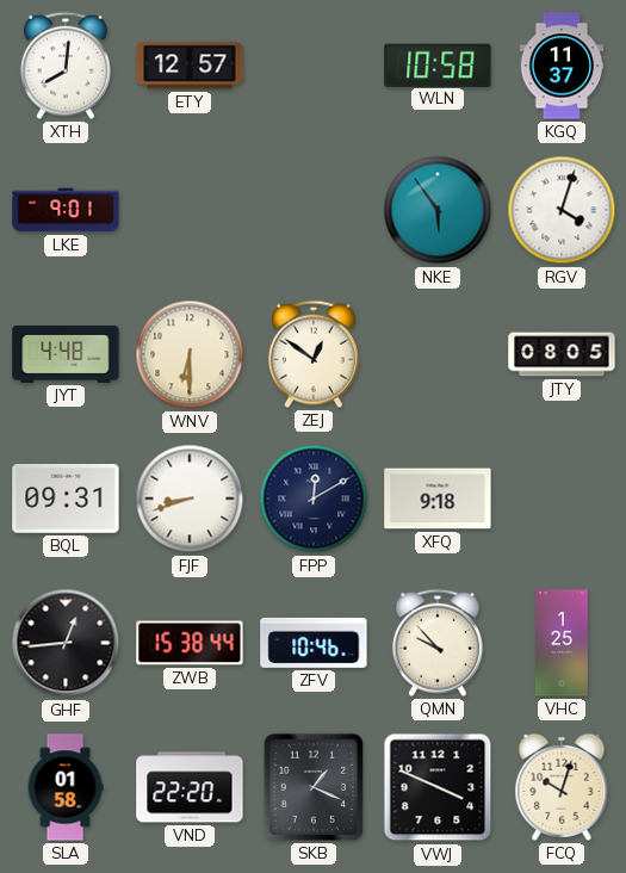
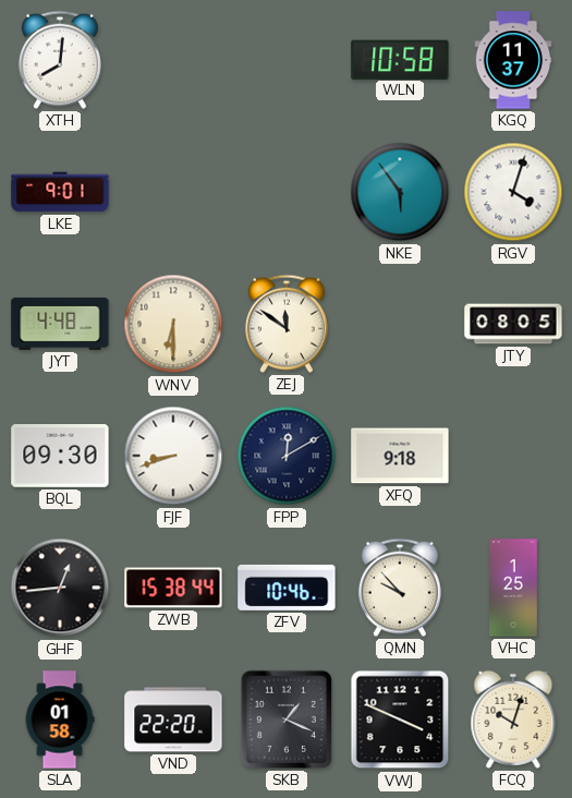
ETY: 12:57 -> none (190, 66)
ZEJ: 12:51 -> 11:51 (287, 324)
BQL: 09:31 -> 09:30 (60, 457)
